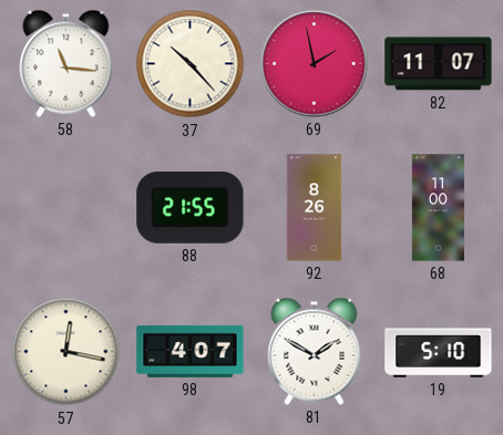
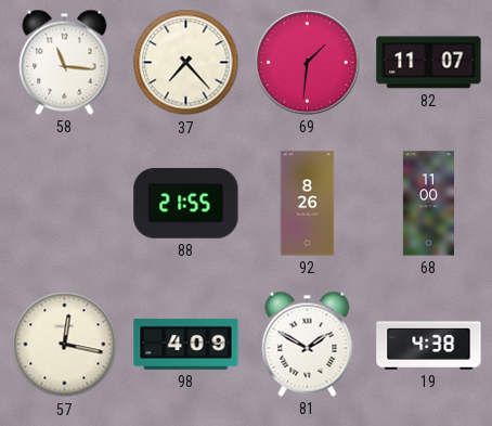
37: 10:23 -> 7:23 (186, 63)
69: 1:58 -> 1:31 (308, 63)
98: 4:07 -> 4:09 (186, 344)
19: 5:10 -> 4:38 (429, 345)
